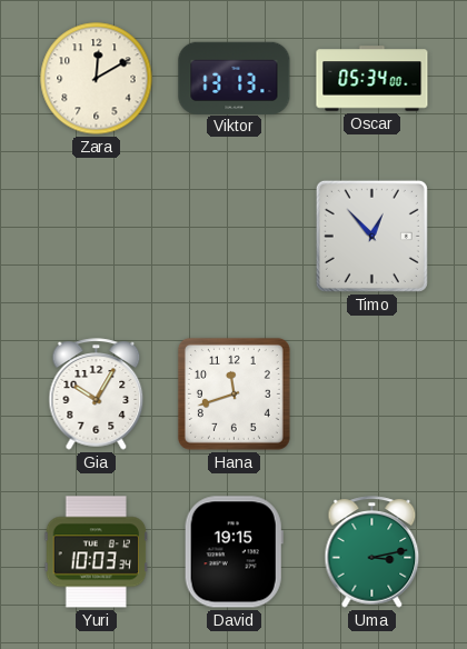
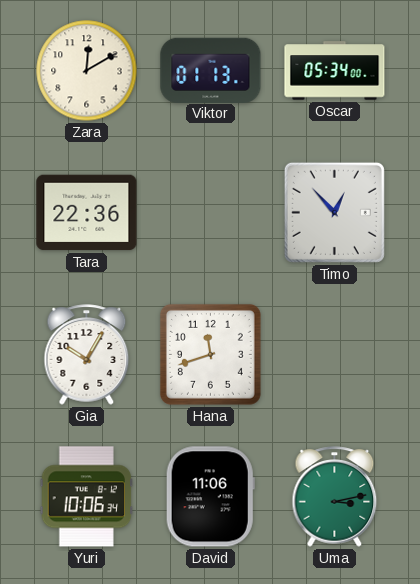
Viktor: 13:13 -> 01:13 (211, 70)
Tara: none -> 22:36 (87, 213)
Yuri: 10:03 -> 10:06 (87, 497)
David: 19:15 -> 11:06 (210, 497)
